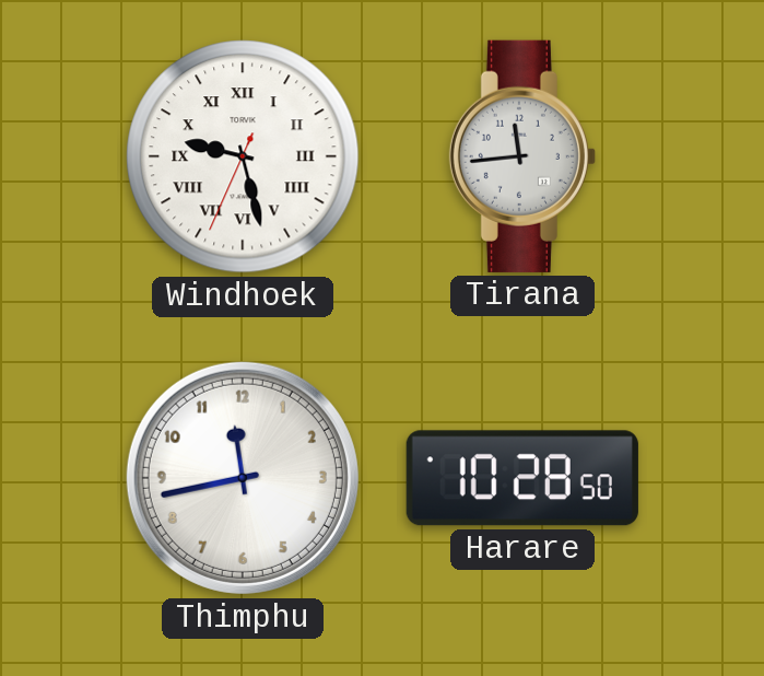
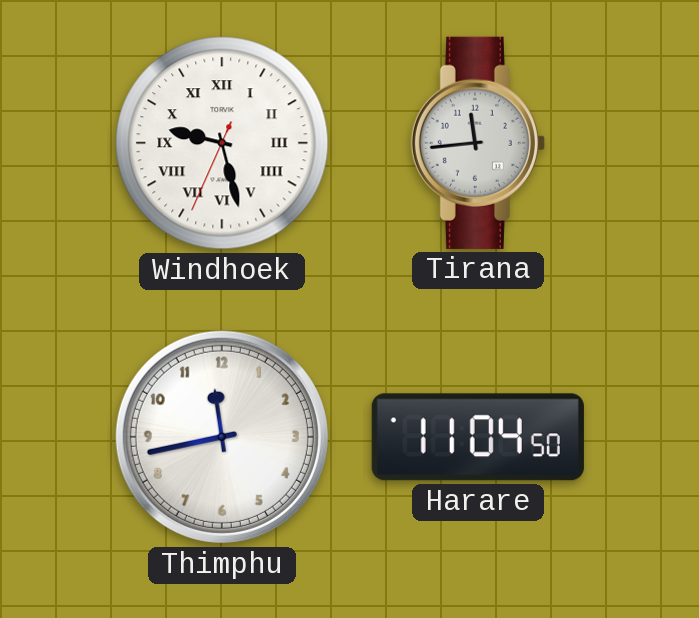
Harare: 10:28 -> 11:04 (478, 437)
